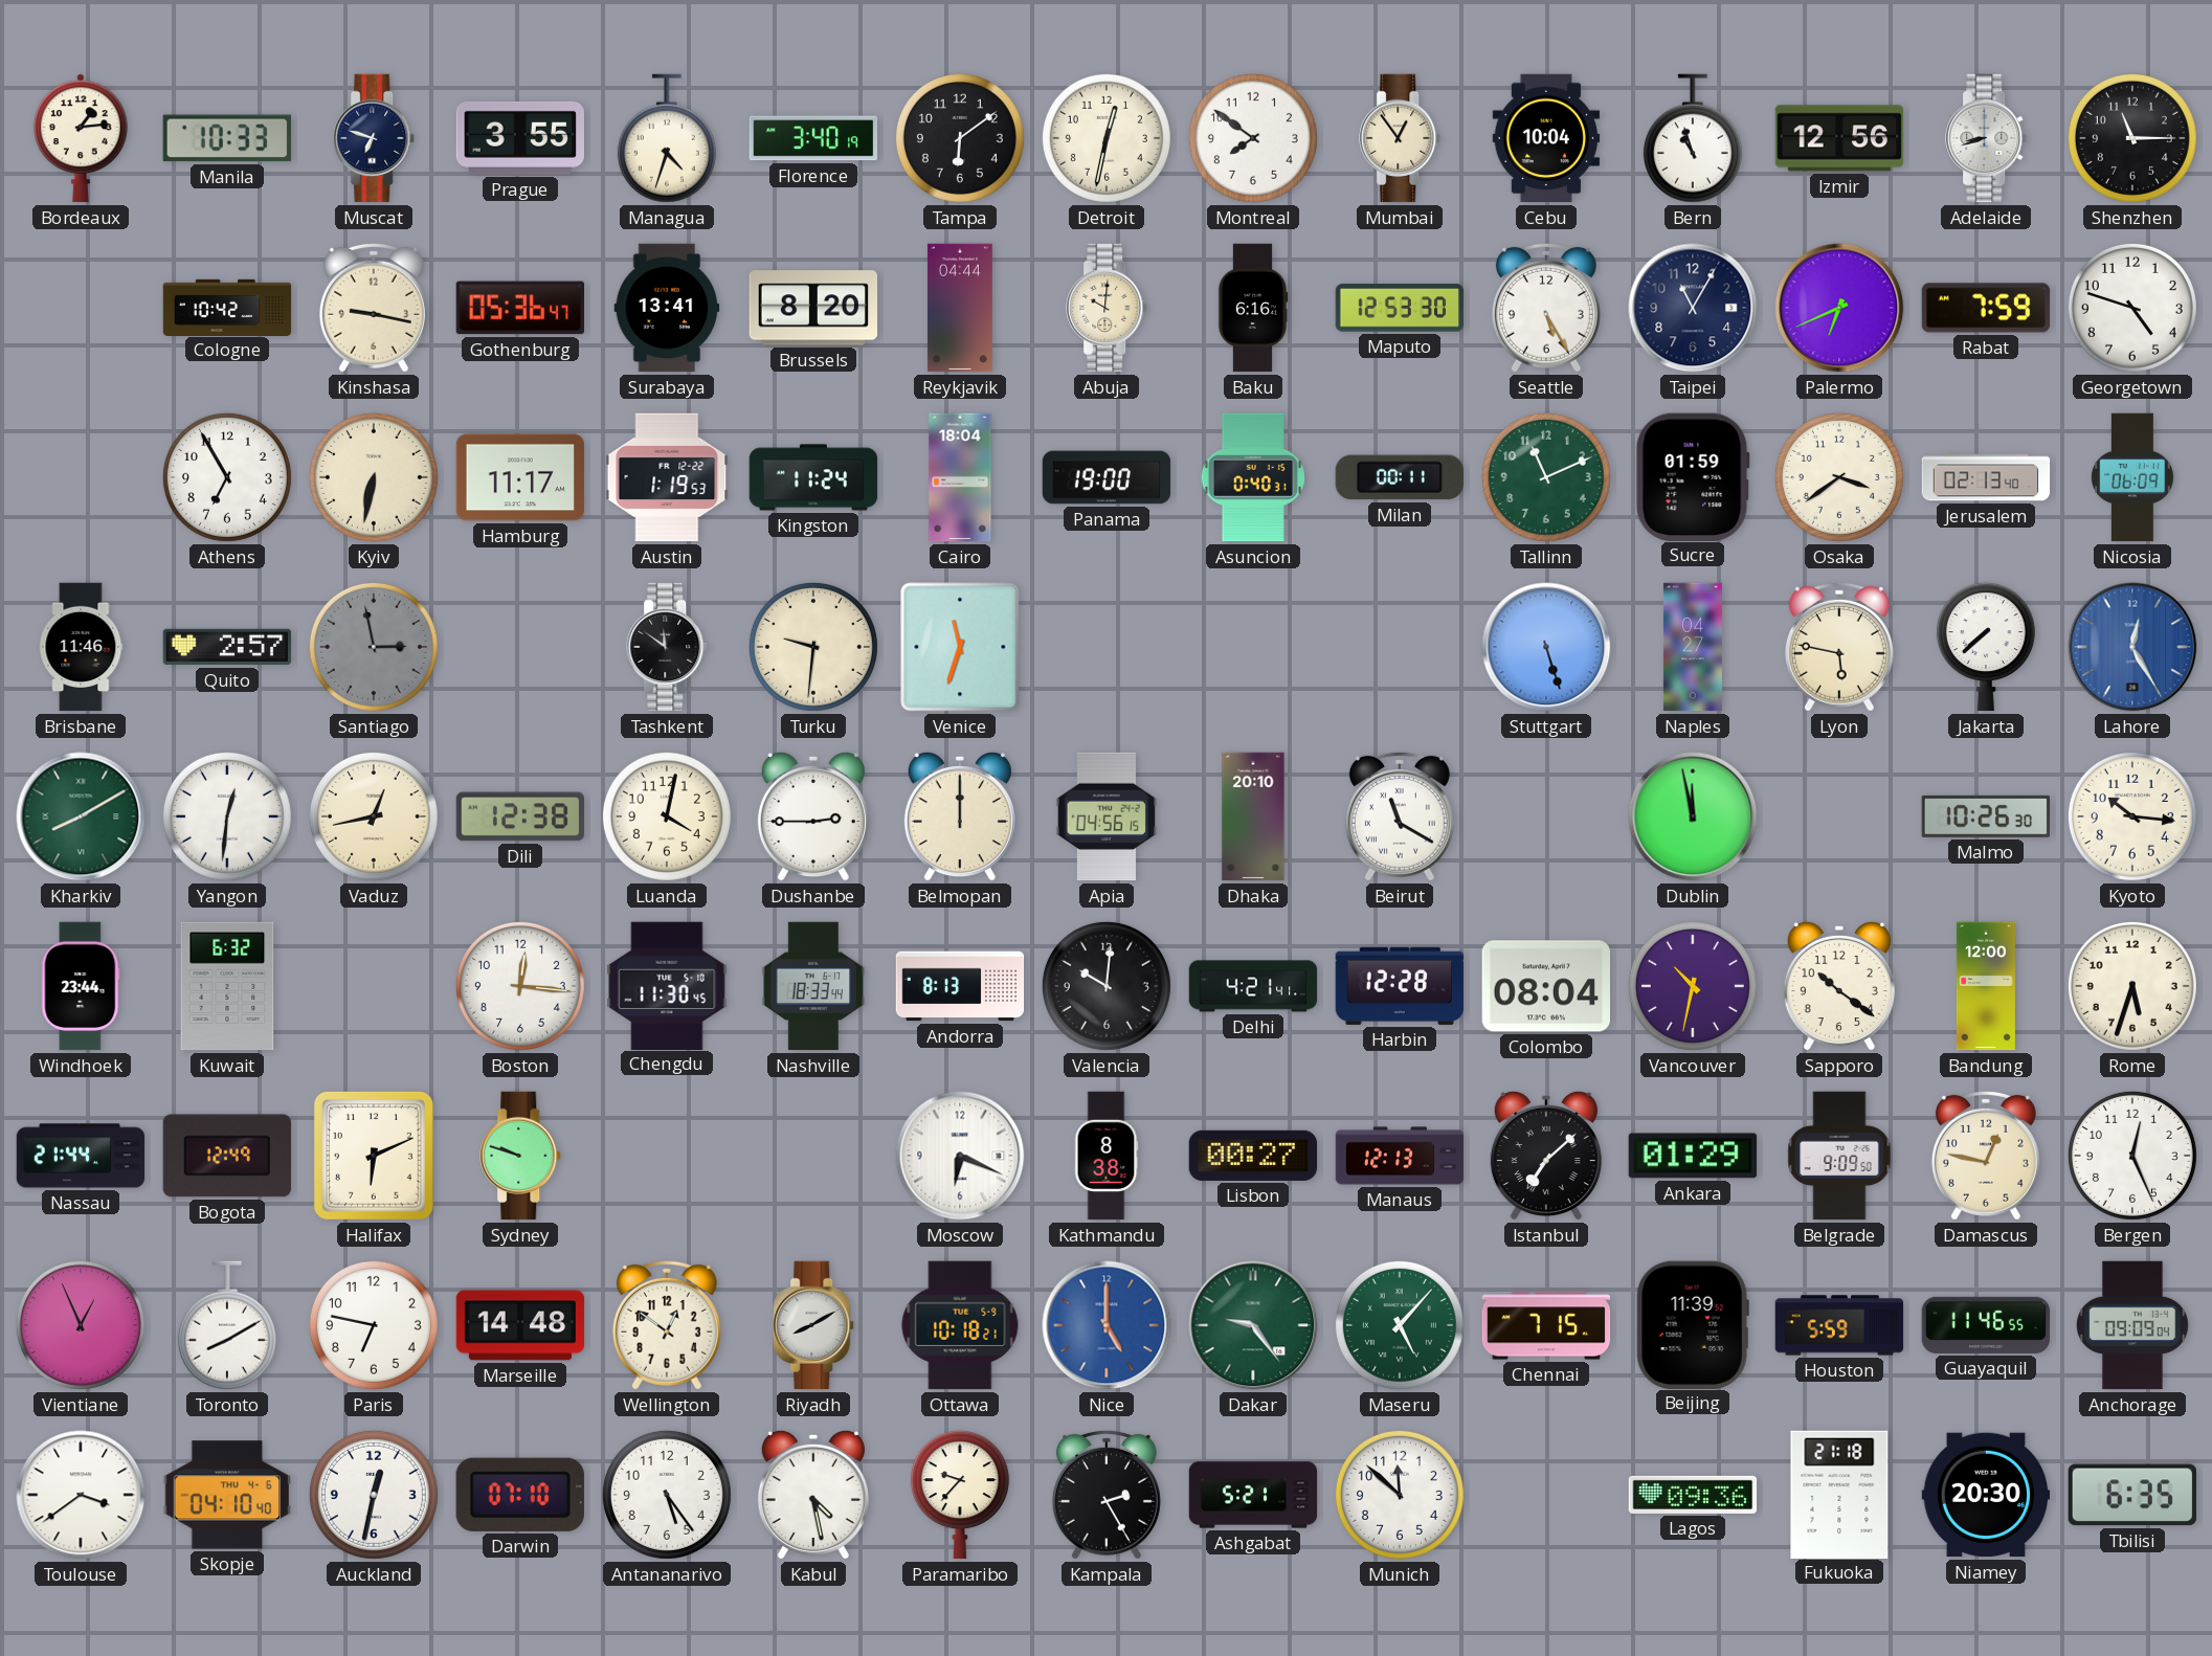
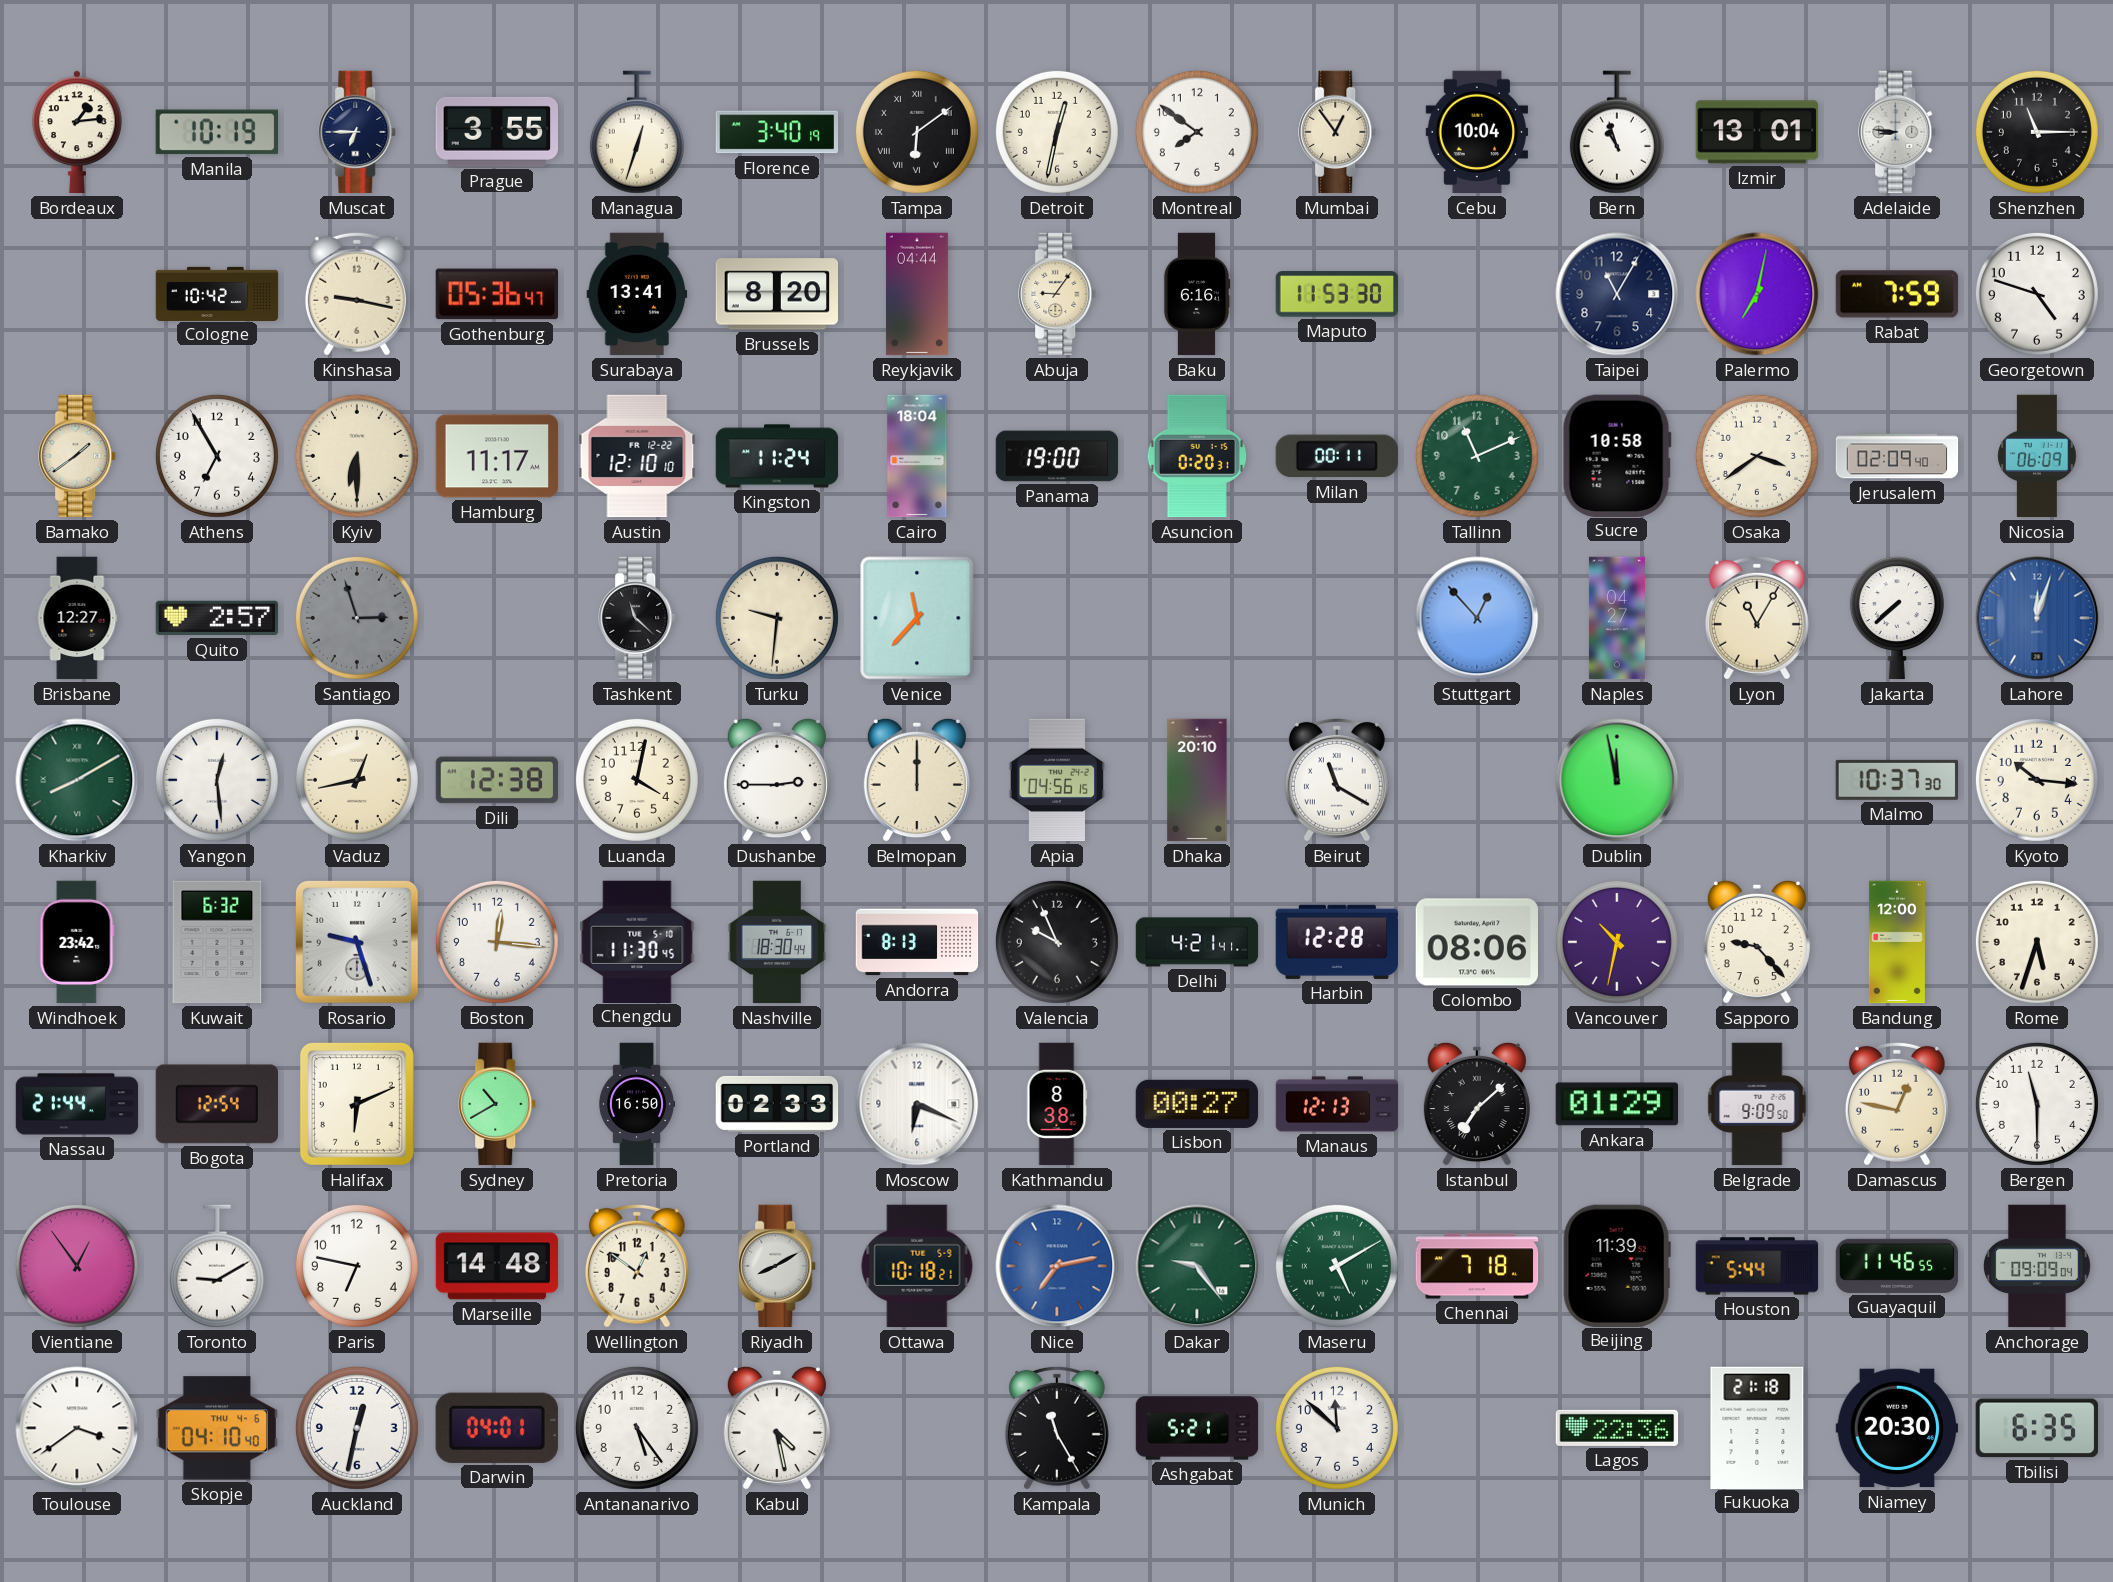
Manila: 10:33 -> 10:19 (216, 132)
Muscat: 6:48 -> 6:45 (358, 132)
Managua: 4:33 -> 12:33 (637, 132)
Tampa numerals: Arabic -> Roman (917, 132)
Izmir: 12:56 -> 13:01 (1757, 132)
Adelaide: 8:42 -> 8:46 (1898, 132)
Abuja: 10:01 -> 9:06 (1058, 294)
Maputo: 12:53 -> 11:53 (1337, 294)
Seattle: 5:25 -> none (1546, 308)
Palermo: 6:41 -> 7:02 (1757, 294)
Bamako: none -> 1:39 (78, 456)
Kyiv: 6:32 -> 6:30 (357, 456)
Austin: 1:19 -> 12:10 (637, 456)
Asuncion: 0:40 -> 0:20 (1196, 456)
Sucre: 01:59 -> 10:58 (1617, 455)
Jerusalem: 02:13 -> 02:09 (1897, 456)
Brisbane: 11:46 -> 12:27 (77, 618)
Santiago: 2:58 -> 2:57 (357, 618)
Tashkent: 11:51 -> 11:22 (638, 618)
Venice: 11:33 -> 11:37 (917, 618)
Stuttgart: 5:27 -> 12:53 (1477, 618)
Lyon: 5:47 -> 11:05 (1757, 618)
Lahore: 12:25 -> 12:03 (2037, 618)
Yangon: 12:31 -> 12:29 (217, 780)
Malmo: 10:26 -> 10:37 (1896, 780)
Windhoek: 23:44 -> 23:42 (77, 942)
Rosario: none -> 9:27 (357, 942)
Nashville: 18:33 -> 18:30 (777, 942)
Valencia: 10:01 -> 9:56 (1057, 942)
Colombo: 08:04 -> 08:06 (1476, 942)
Sapporo: 10:21 -> 9:23 (1757, 942)
Bogota: 12:49 -> 12:54 (216, 1104)
Sydney: 9:48 -> 10:40 (498, 1104)
Pretoria: none -> 16:50 (637, 1104)
Portland: none -> 02:33 (777, 1104)
Bergen: 12:26 -> 11:30 (2037, 1104)
Vientiane: 12:56 -> 12:54 (77, 1266)
Toronto: 8:10 -> 9:10 (217, 1266)
Nice: 5:00 -> 7:13 (1057, 1266)
Maseru: 5:07 -> 5:10 (1337, 1266)
Chennai: 7:15 -> 7:18 (1477, 1266)
Houston: 5:59 -> 5:44 (1757, 1266)
Darwin: 07:10 -> 04:01 (497, 1428)
Paramaribo: 9:37 -> none (960, 1495)
Kampala: 2:25 -> 11:25 (1057, 1428)
Lagos: 09:36 -> 22:36 (1617, 1428)
